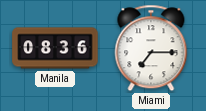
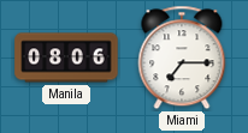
Manila: 08:36 -> 08:06 (66, 58)
